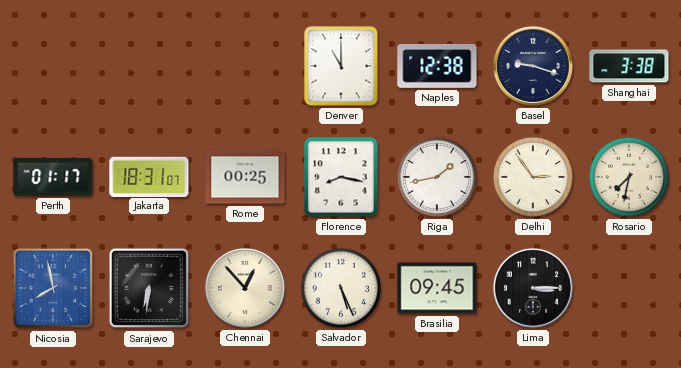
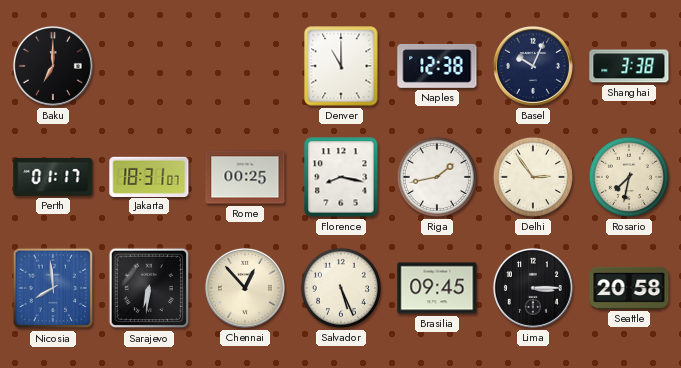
Baku: none -> 7:00 (53, 66)
Basel: 9:18 -> 10:04 (533, 66)
Nicosia: 7:58 -> 7:59 (53, 288)
Seattle: none -> 20:58 (629, 288)
